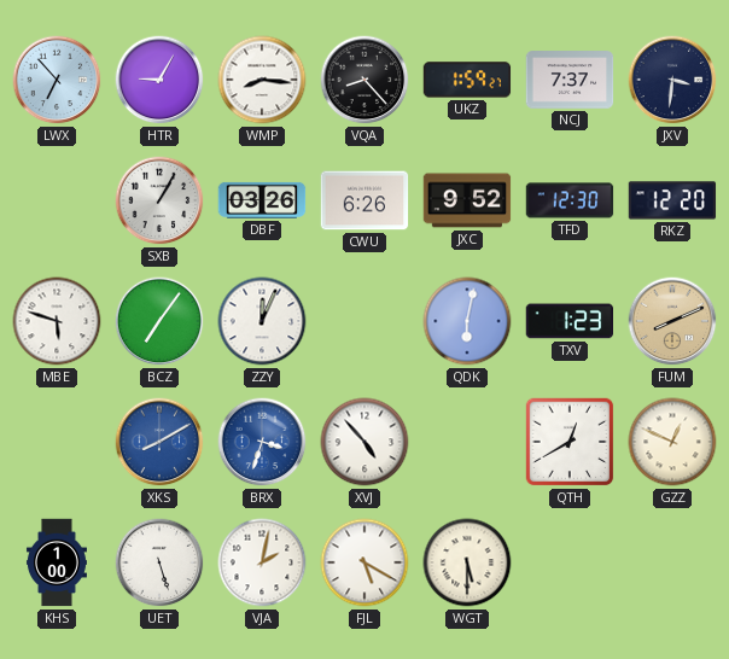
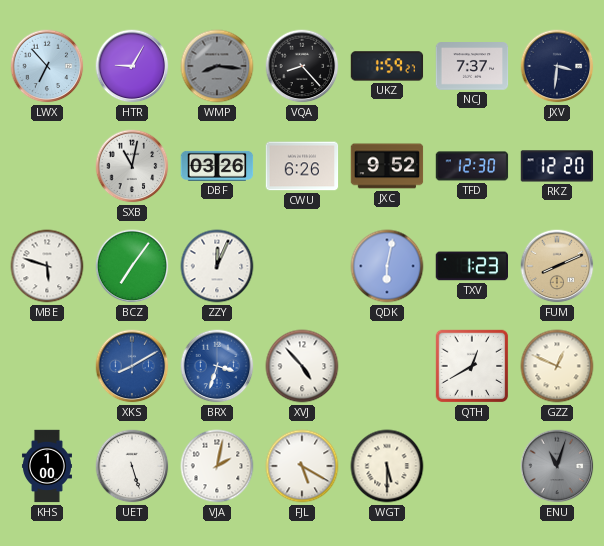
WMP dial: white -> grey (217, 66)
SXB: 1:05 -> 11:02 (132, 166)
ENU: none -> 11:03 (557, 466)
